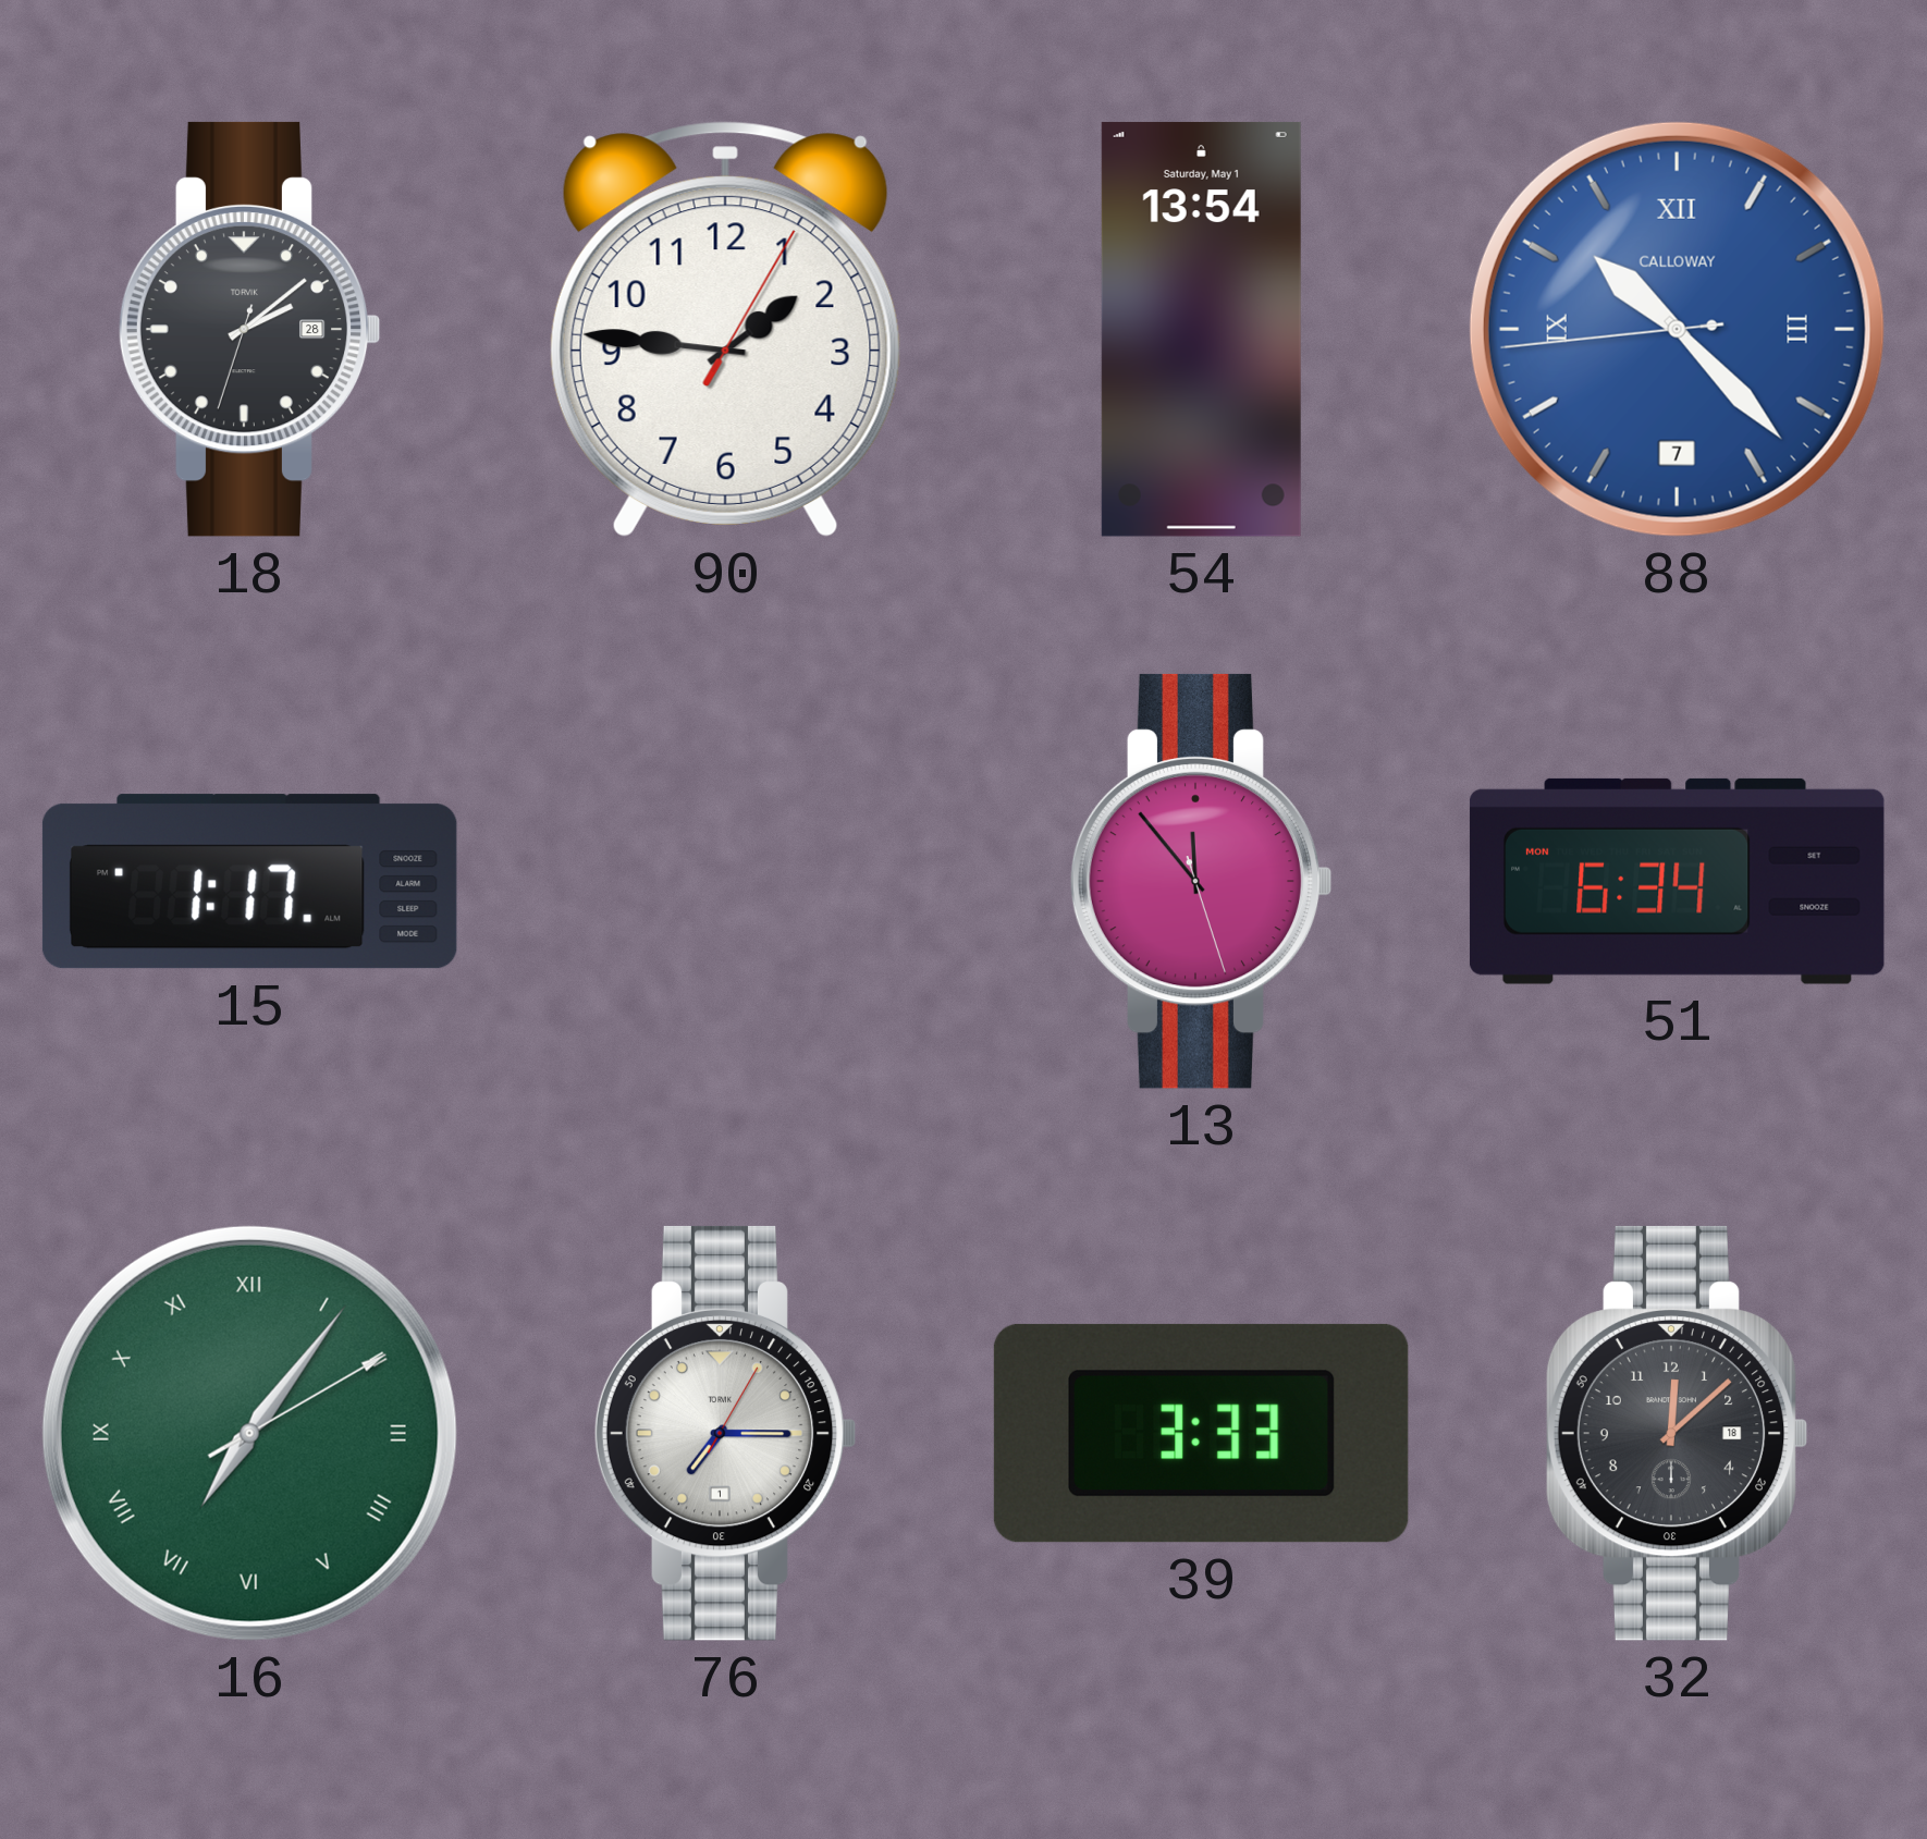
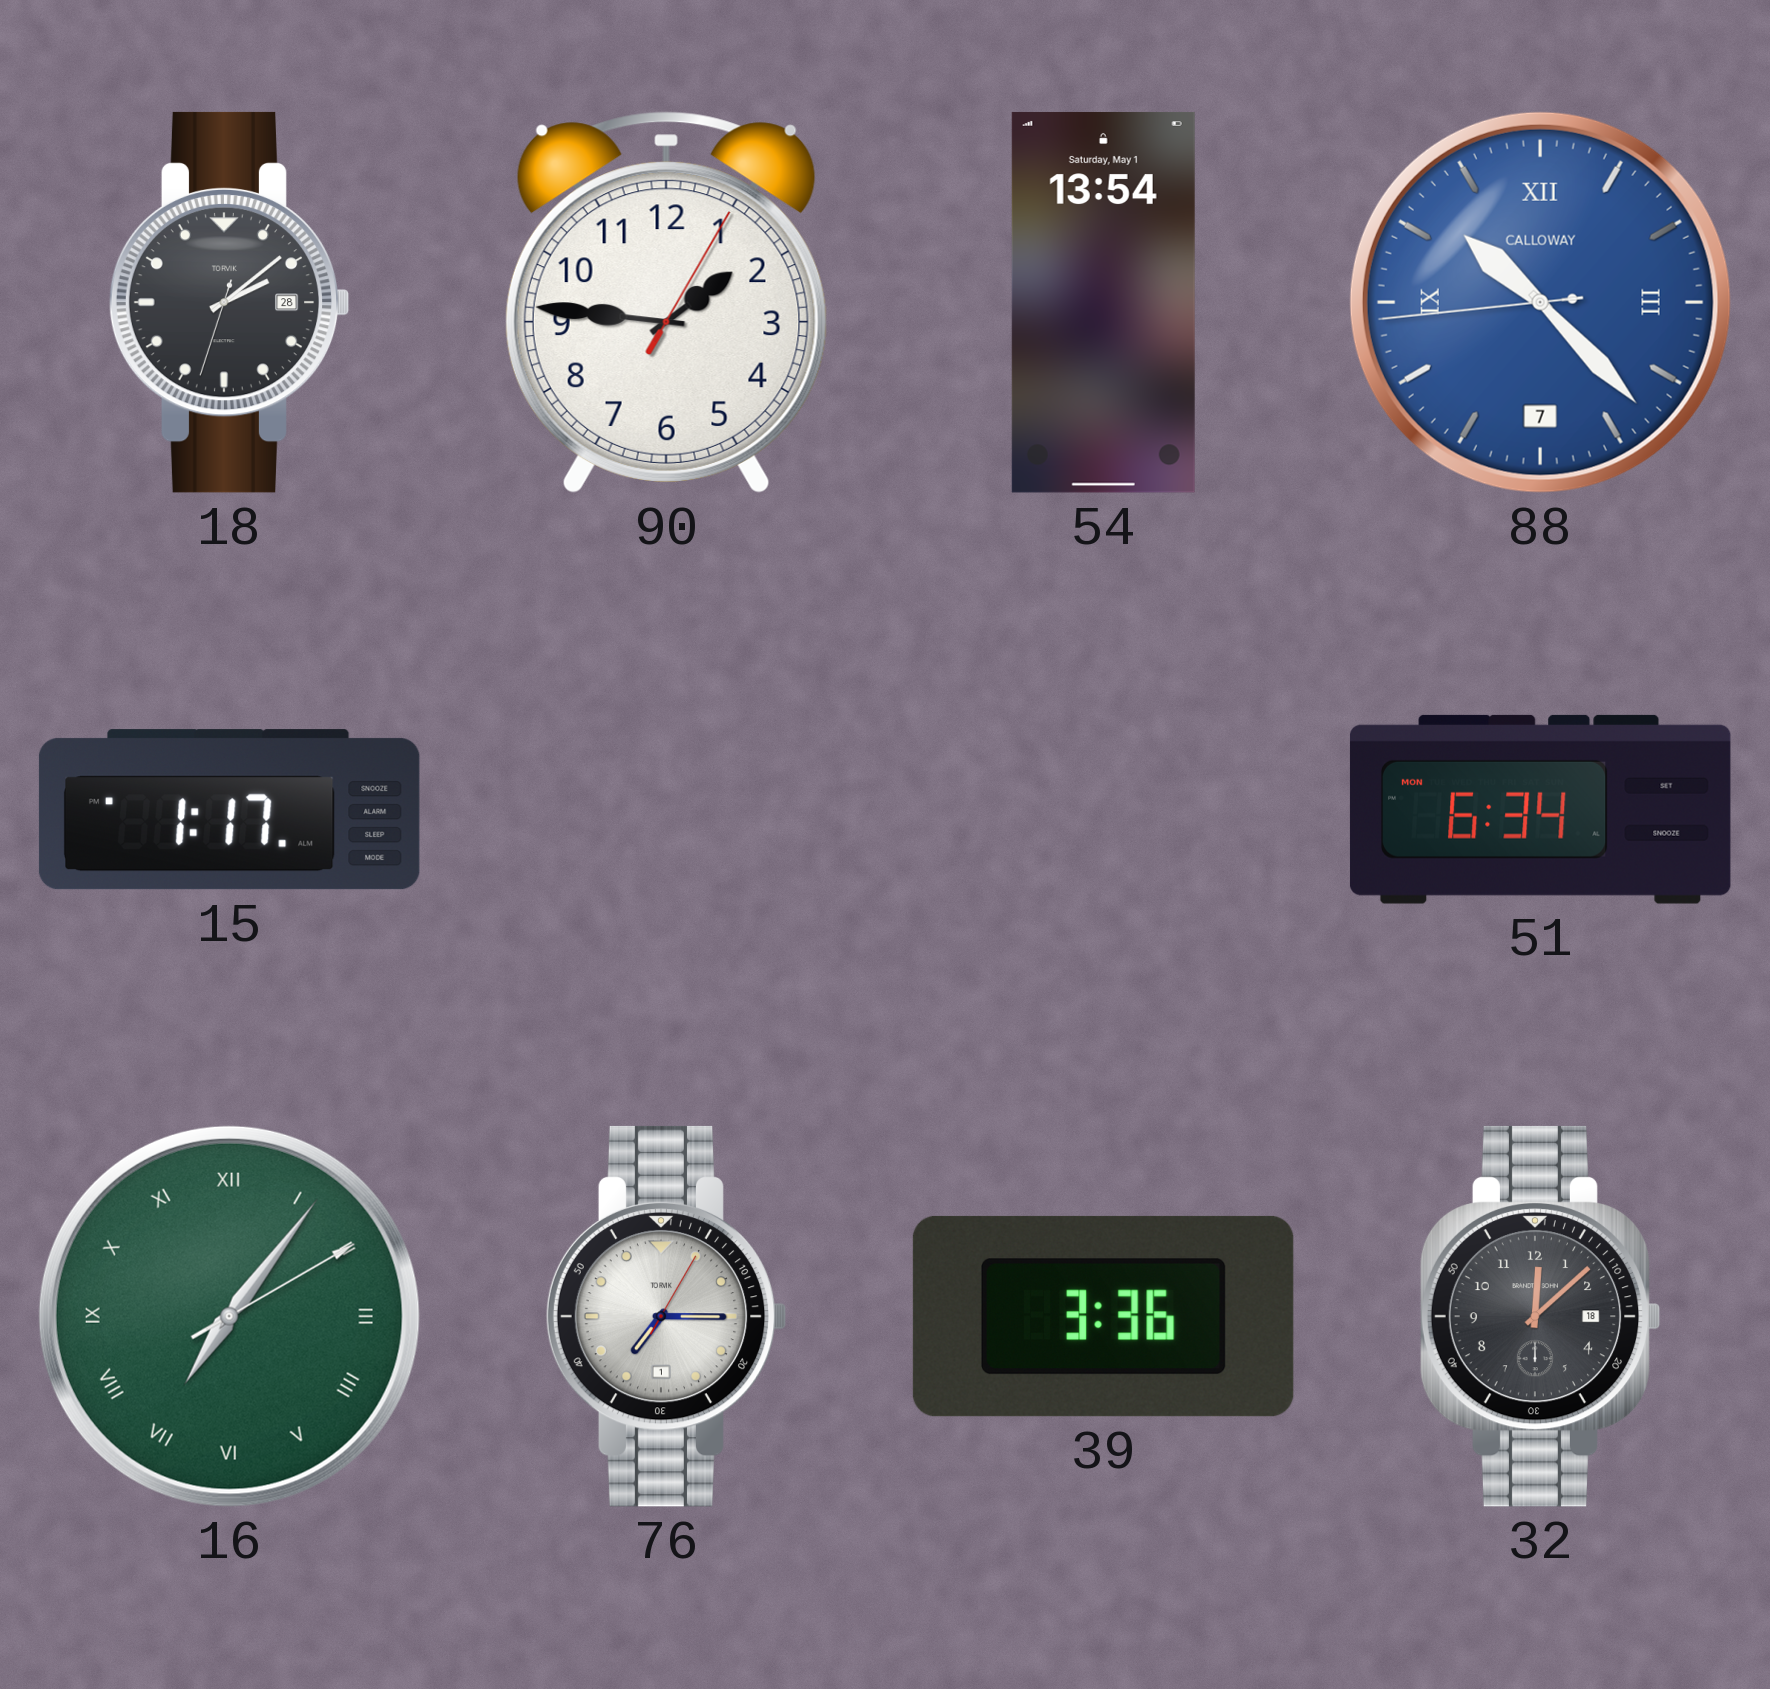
13: 11:53 -> none (1201, 881)
39: 3:33 -> 3:36 (1103, 1316)
